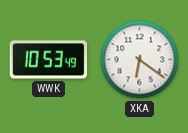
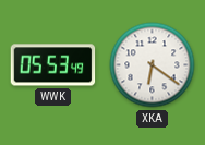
WWK: 10:53 -> 05:53 (53, 65)
